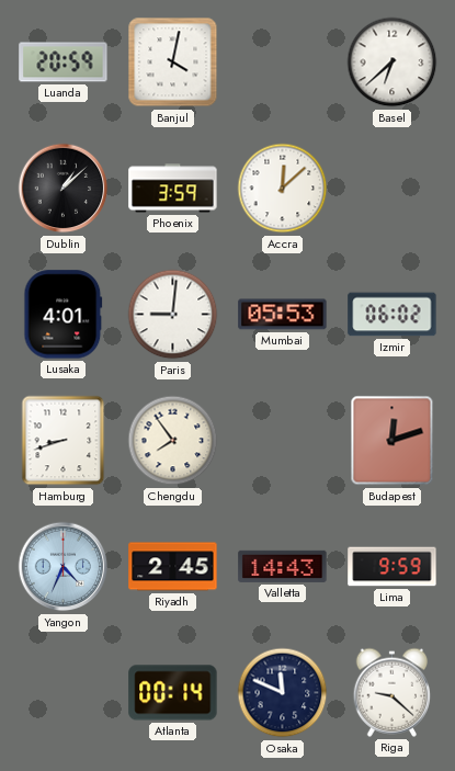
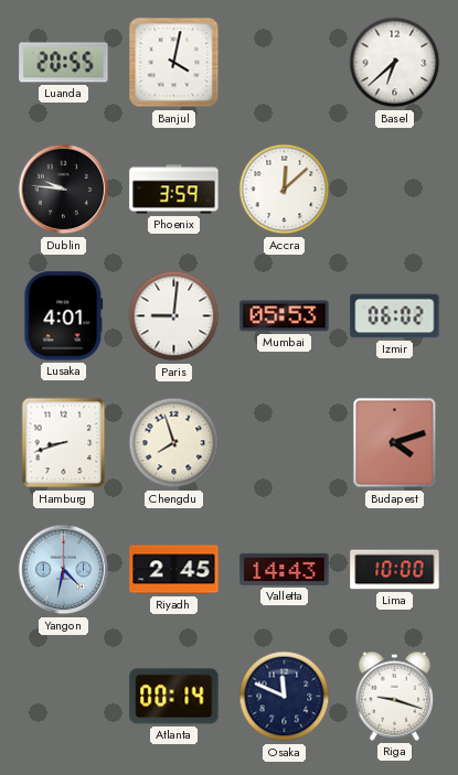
Luanda: 20:59 -> 20:55 (64, 63)
Dublin: 1:08 -> 9:46 (64, 190)
Chengdu: 7:54 -> 7:57 (174, 443)
Budapest: 12:12 -> 4:12 (395, 443)
Yangon: 4:34 -> 4:32 (64, 570)
Lima: 9:59 -> 10:00 (395, 570)
Riga: 9:22 -> 9:18 (395, 696)
